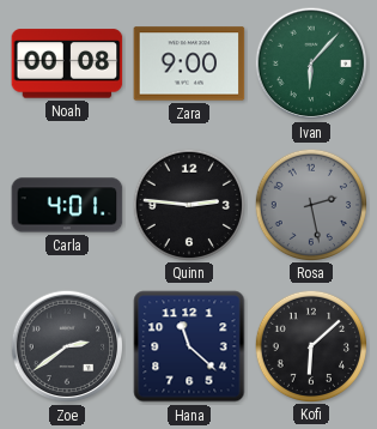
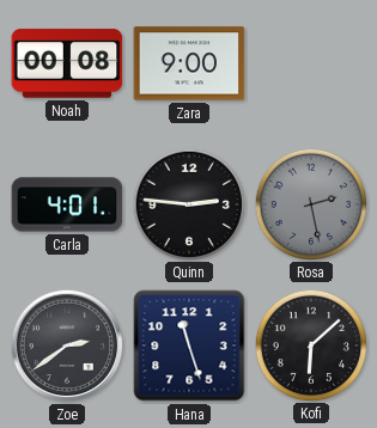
Ivan: 6:07 -> none (311, 64)
Hana: 11:22 -> 11:27 (189, 346)
